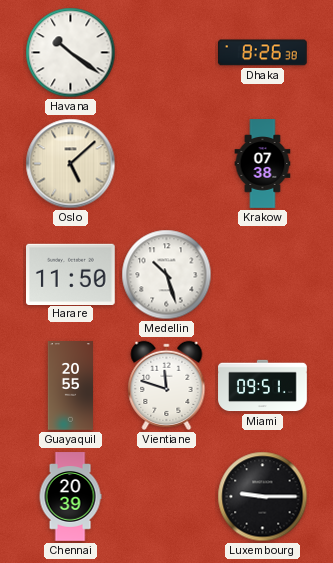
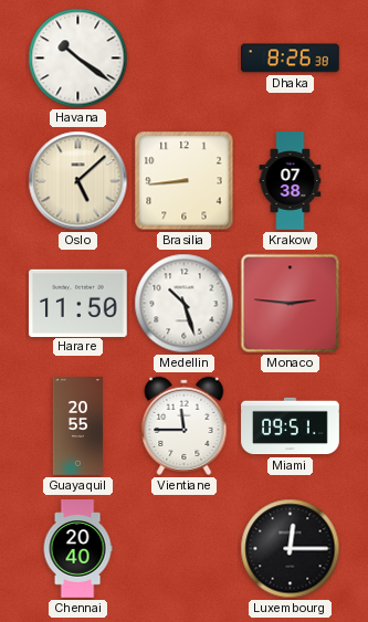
Brasilia: none -> 8:44 (185, 181)
Monaco: none -> 2:46 (291, 304)
Vientiane: 11:48 -> 11:45 (185, 425)
Chennai: 20:39 -> 20:40 (77, 549)
Luxembourg: 9:15 -> 12:15 (291, 549)
